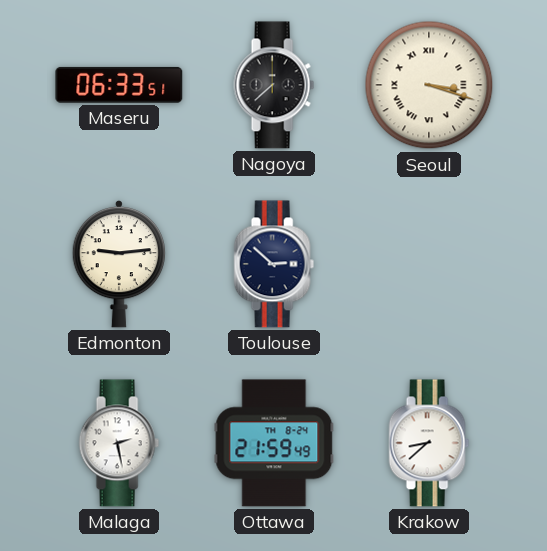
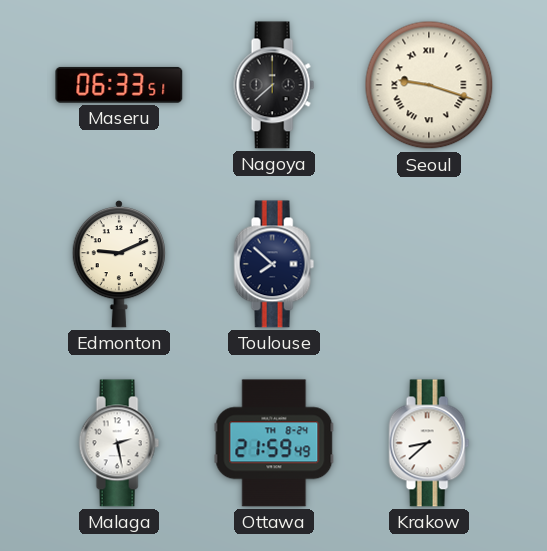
Seoul: 3:18 -> 9:18 (429, 85)
Edmonton: 9:14 -> 9:11 (118, 264)
Toulouse: 2:52 -> 7:52 (274, 264)
